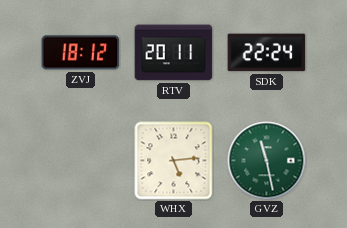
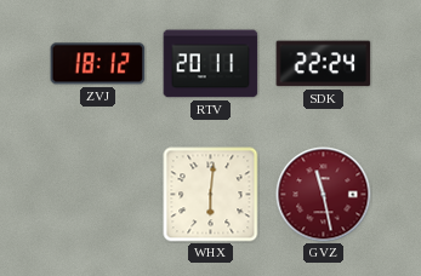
WHX: 5:14 -> 6:01 (211, 195)
GVZ dial: green -> burgundy (324, 195)
